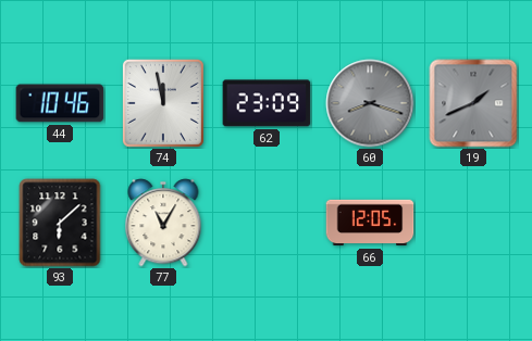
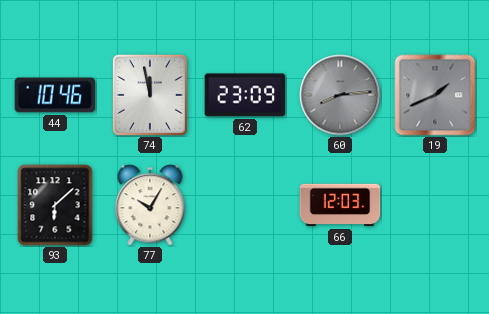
60: 8:18 -> 8:14 (340, 95)
77: 11:05 -> 10:05 (150, 205)
66: 12:05 -> 12:03 (340, 205)
